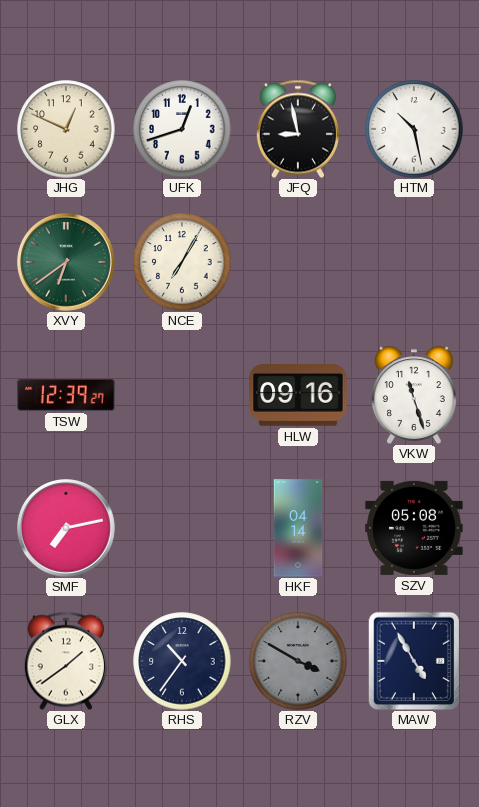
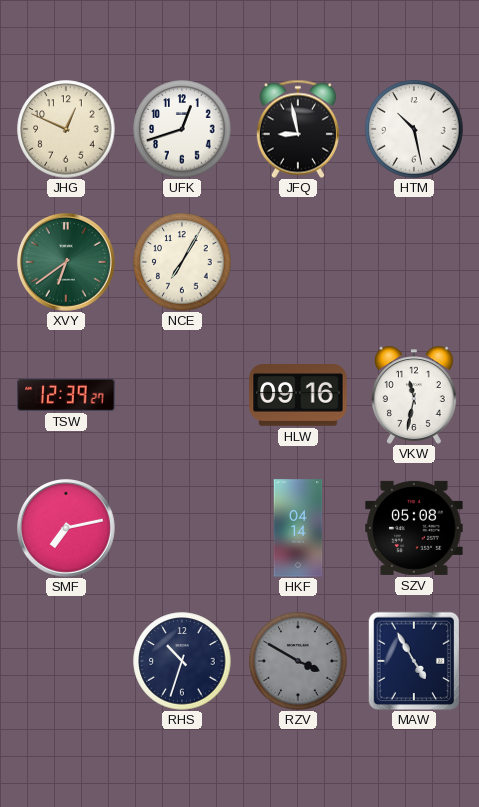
VKW: 11:27 -> 11:32 (414, 395)
GLX: 1:39 -> none (66, 661)
RHS: 10:36 -> 10:33 (182, 661)
